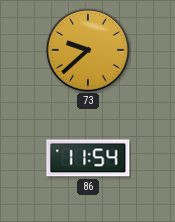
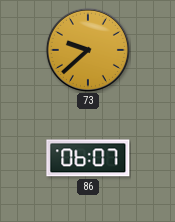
86: 11:54 -> 06:07 (88, 158)
